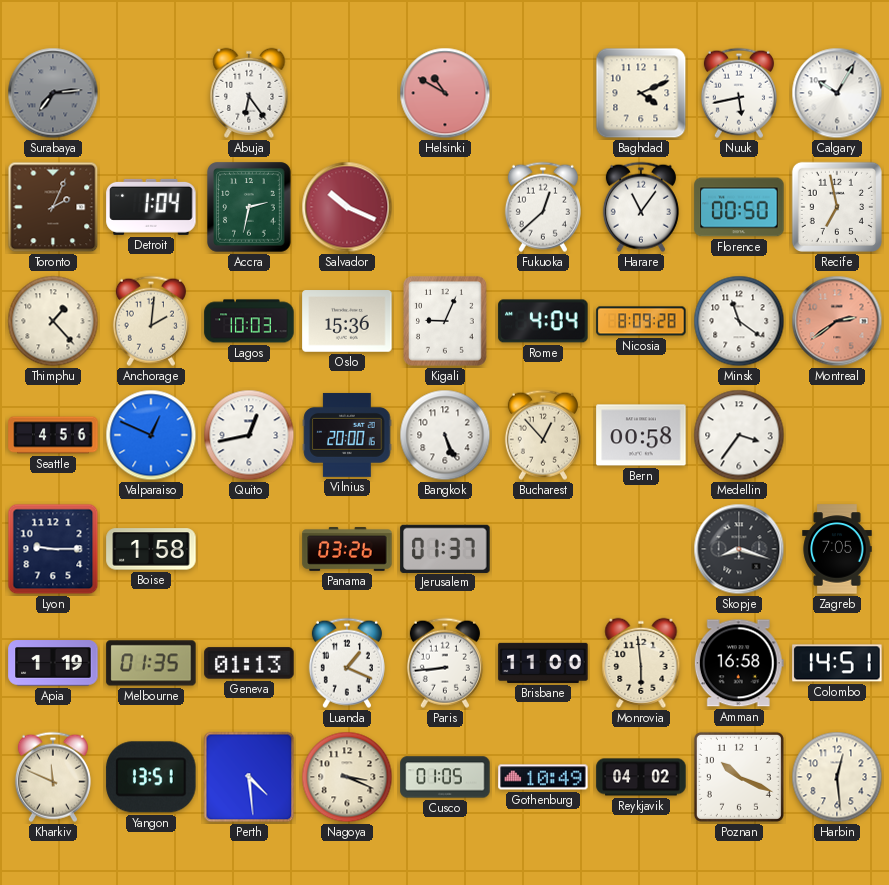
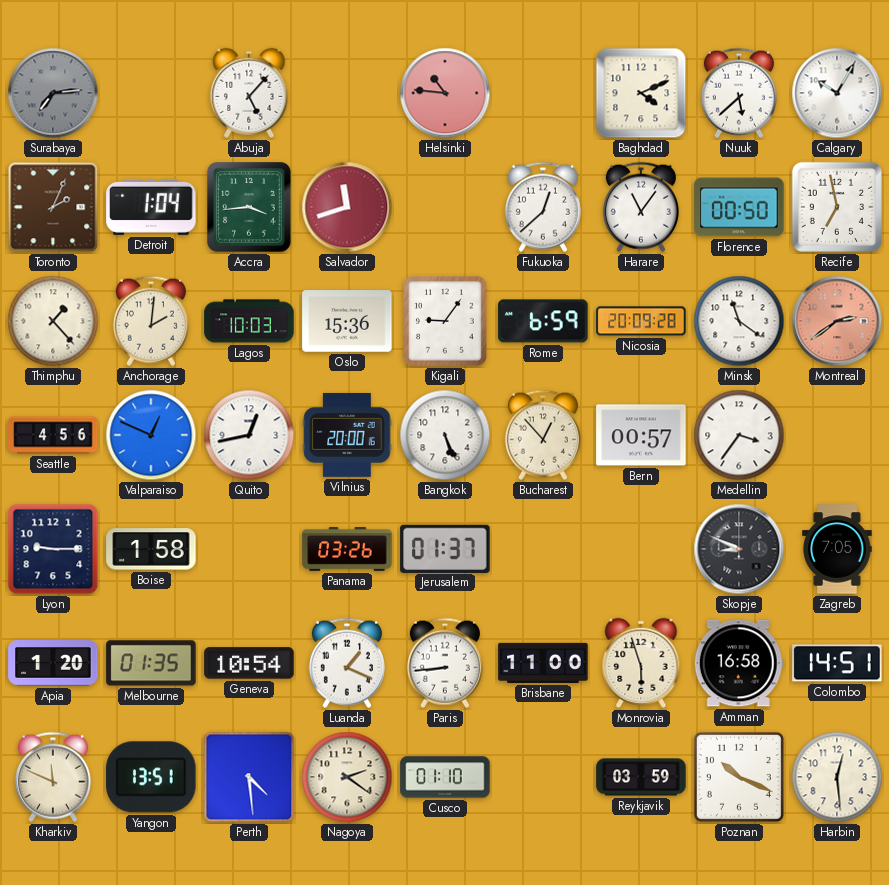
Abuja: 6:24 -> 5:07 (249, 93)
Helsinki: 10:50 -> 10:46 (445, 93)
Nuuk: 5:43 -> 5:38 (739, 93)
Accra: 2:32 -> 3:44 (250, 207)
Salvador: 10:19 -> 11:42 (347, 207)
Kigali: 9:04 -> 9:06 (446, 321)
Rome: 4:04 -> 6:59 (543, 321)
Nicosia: 8:09 -> 20:09 (641, 321)
Bern: 00:58 -> 00:57 (641, 435)
Skopje: 8:18 -> 8:49 (739, 549)
Apia: 1:19 -> 1:20 (53, 663)
Geneva: 01:13 -> 10:54 (249, 663)
Monrovia: 5:59 -> 5:57 (641, 663)
Nagoya: 3:19 -> 2:21 (347, 777)
Cusco: 01:05 -> 01:10 (445, 777)
Gothenburg: 10:49 -> none (543, 777)
Reykjavik: 04:02 -> 03:59 (641, 777)
